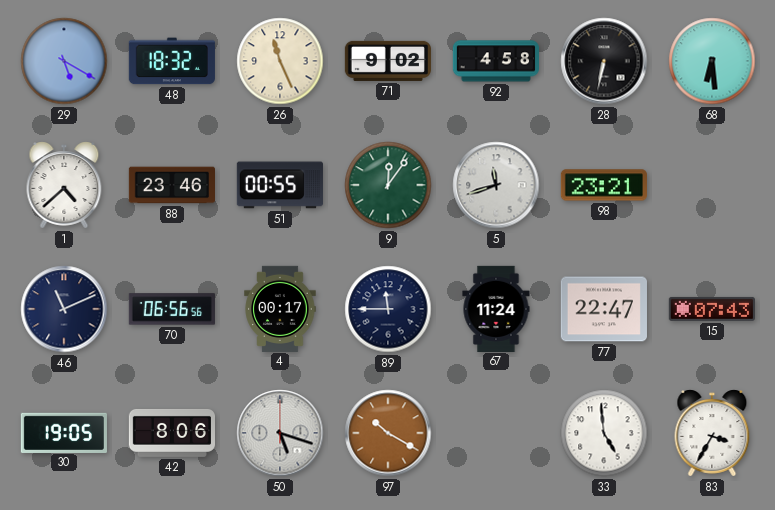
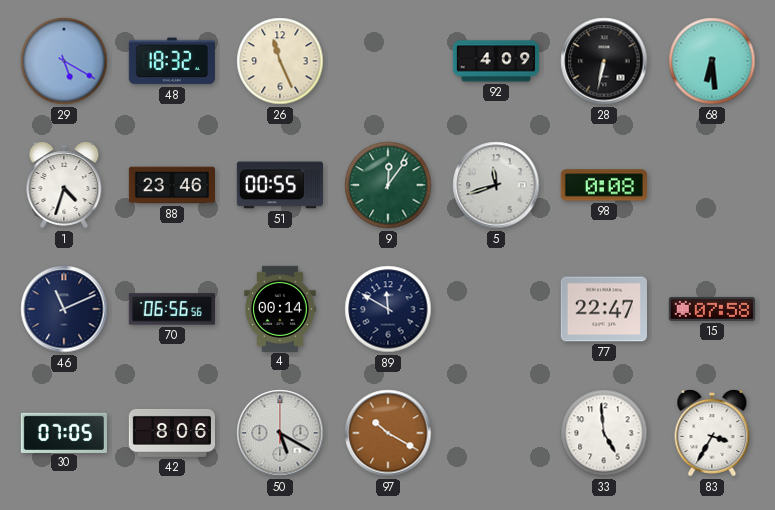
71: 9:02 -> none (388, 61)
92: 4:58 -> 4:09 (496, 61)
1: 4:38 -> 4:33 (64, 185)
98: 23:21 -> 0:08 (604, 185)
4: 00:17 -> 00:14 (280, 308)
89: 11:45 -> 11:50 (388, 309)
67: 11:24 -> none (496, 308)
15: 07:43 -> 07:58 (712, 309)
30: 19:05 -> 07:05 (64, 432)
50: 5:18 -> 5:20 (280, 433)
